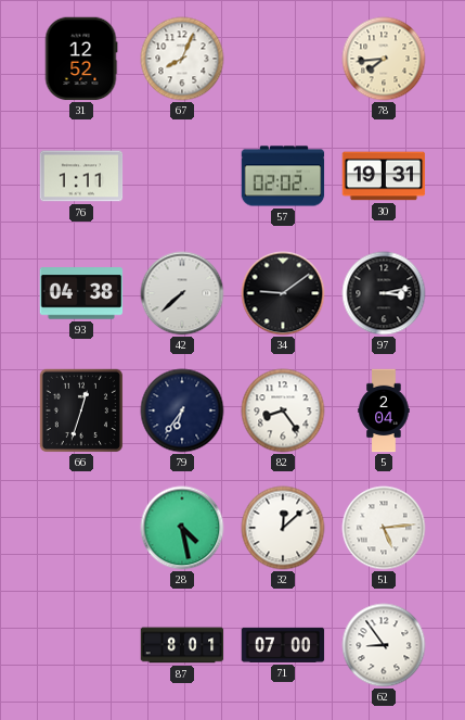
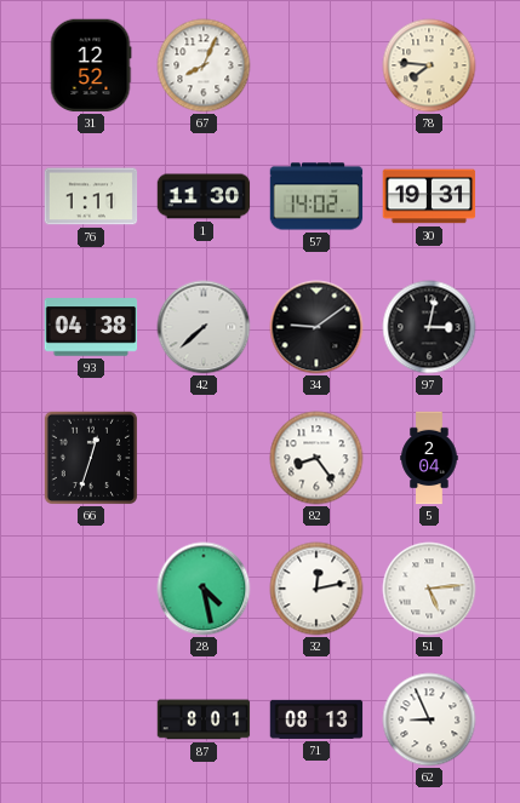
78: 7:44 -> 7:46 (429, 65)
1: none -> 11:30 (204, 196)
57: 02:02 -> 14:02 (316, 196)
97: 3:13 -> 3:02 (429, 327)
79: 6:36 -> none (182, 410)
32: 12:08 -> 12:13 (316, 589)
71: 07:00 -> 08:13 (316, 719)
62: 8:54 -> 8:56 (429, 719)
